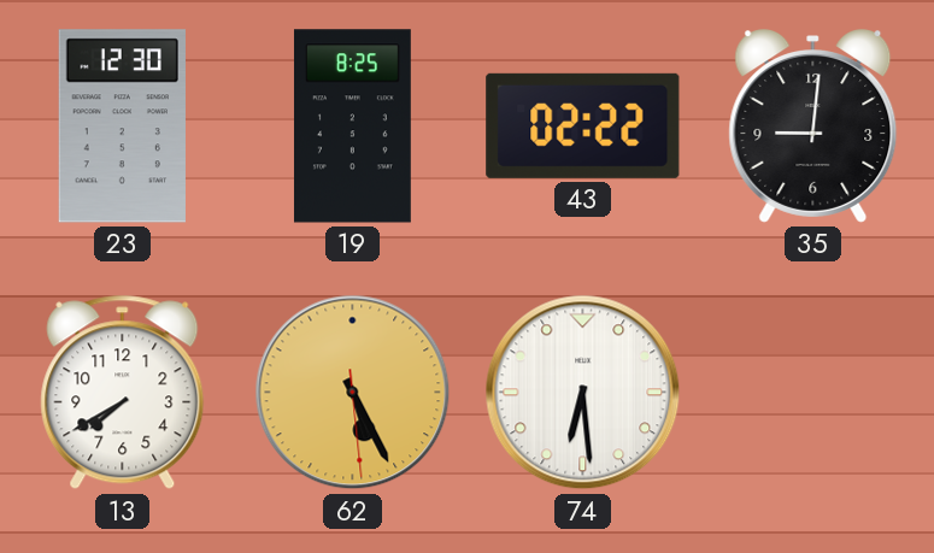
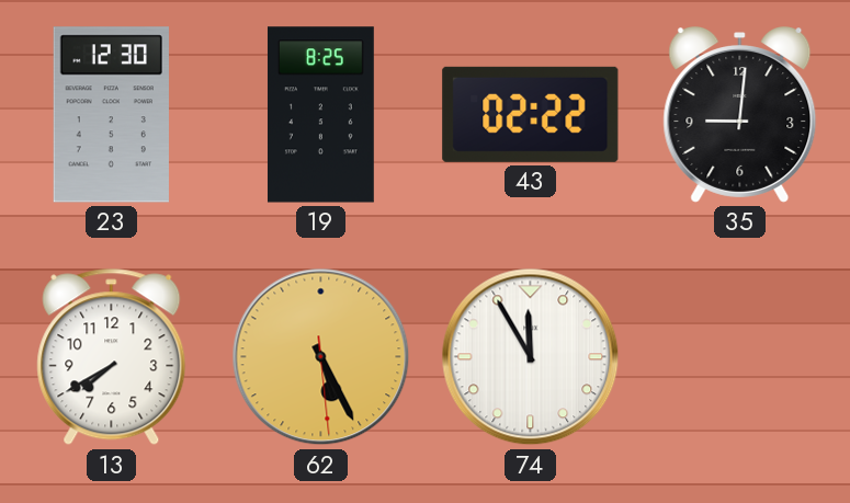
74: 6:29 -> 11:55 (531, 357)
